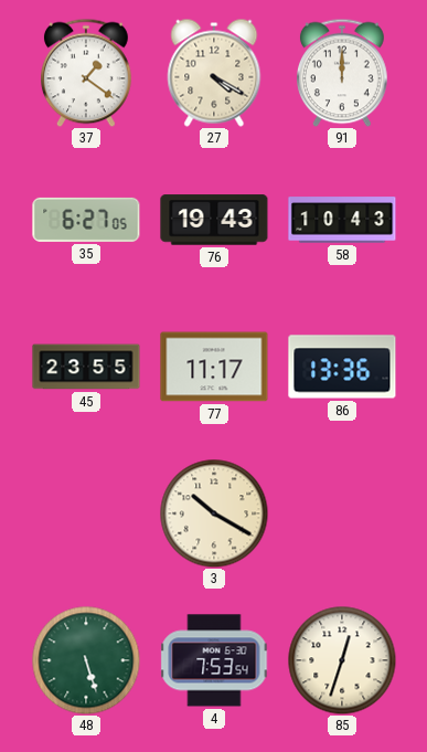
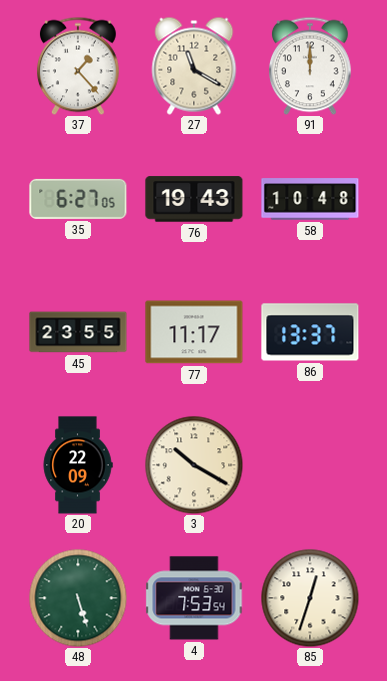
37: 1:21 -> 1:23 (79, 66)
27: 4:20 -> 11:20 (194, 66)
58: 10:43 -> 10:48 (310, 199)
86: 13:36 -> 13:37 (310, 332)
20: none -> 22:09 (78, 465)
